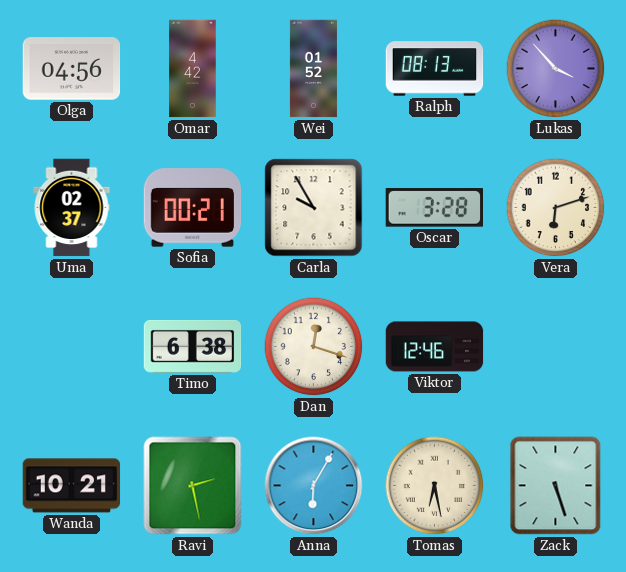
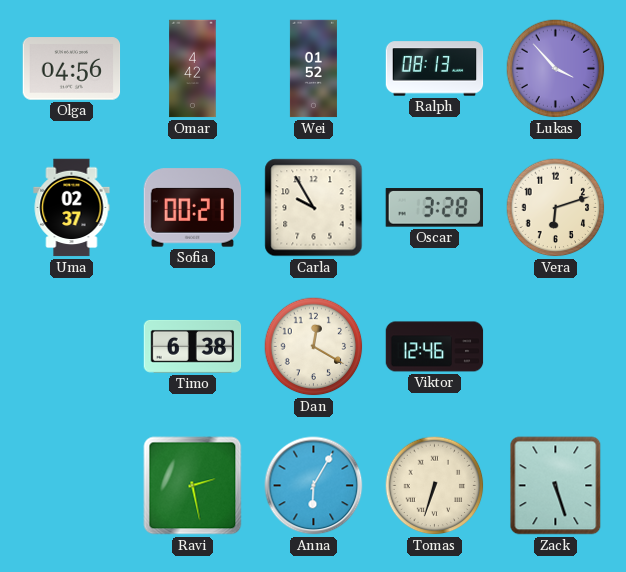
Dan: 12:18 -> 12:20 (314, 347)
Wanda: 10:21 -> none (72, 486)
Tomas: 6:28 -> 6:33 (435, 486)
